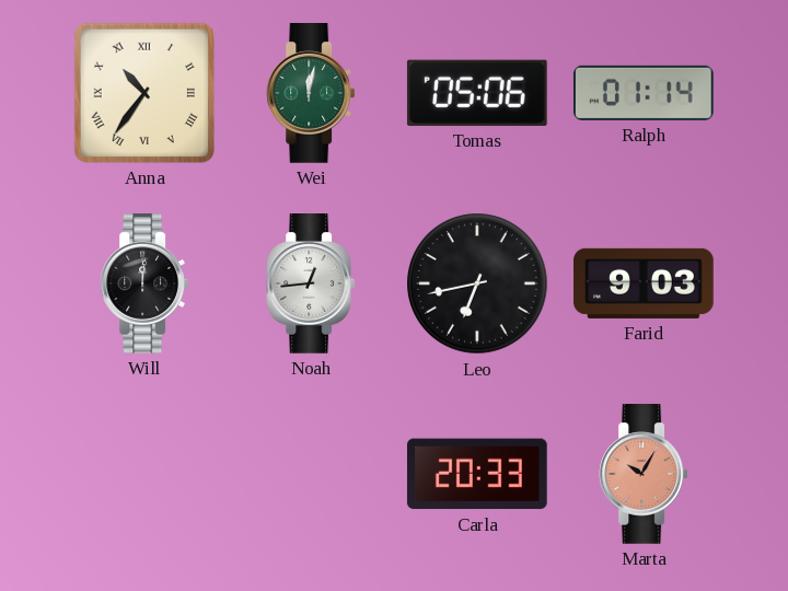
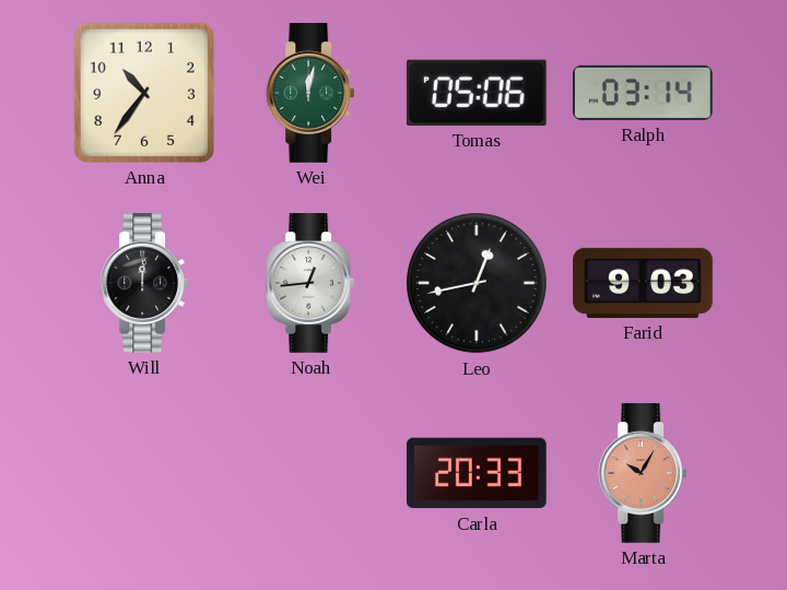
Anna numerals: Roman -> Arabic (144, 93)
Ralph: 01:14 -> 03:14 (643, 93)
Leo: 6:43 -> 12:43 (477, 283)
